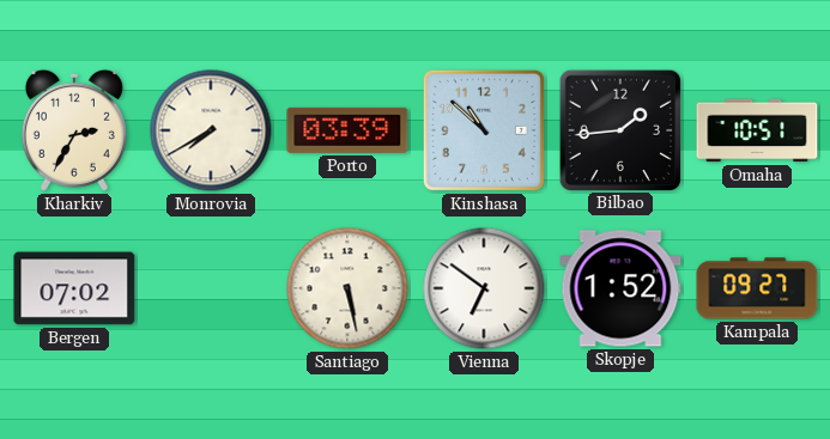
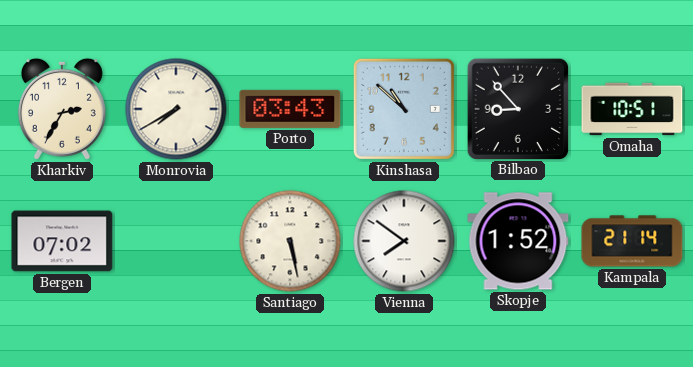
Porto: 03:39 -> 03:43 (290, 109)
Bilbao: 1:44 -> 8:53 (517, 108)
Vienna: 6:51 -> 7:51 (404, 241)
Kampala: 09:27 -> 21:14 (632, 241)
